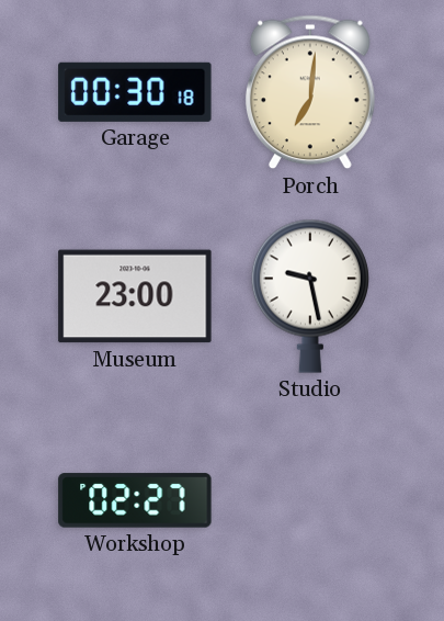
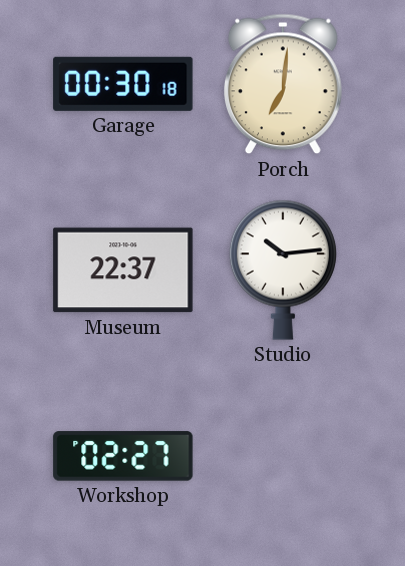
Museum: 23:00 -> 22:37 (123, 270)
Studio: 9:28 -> 10:14 (283, 270)
